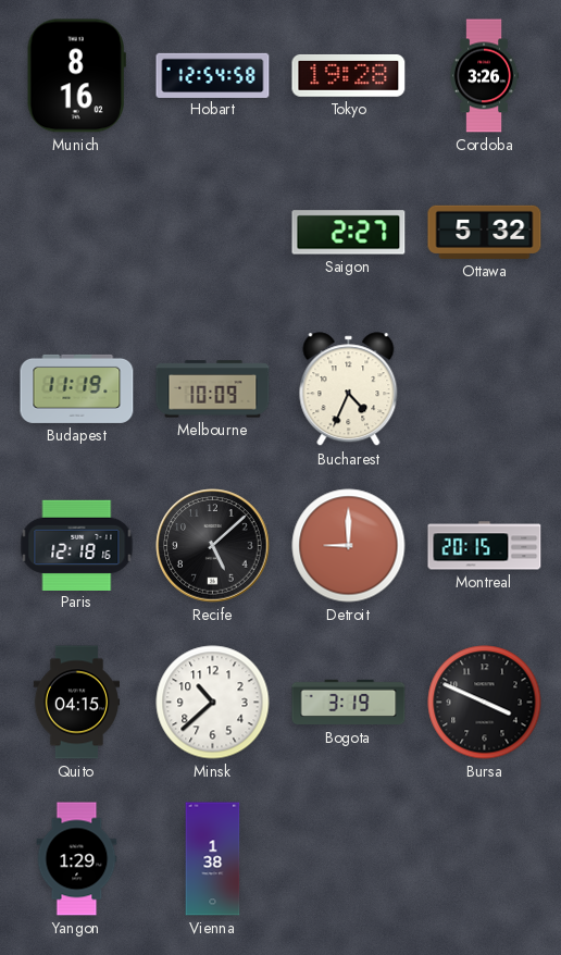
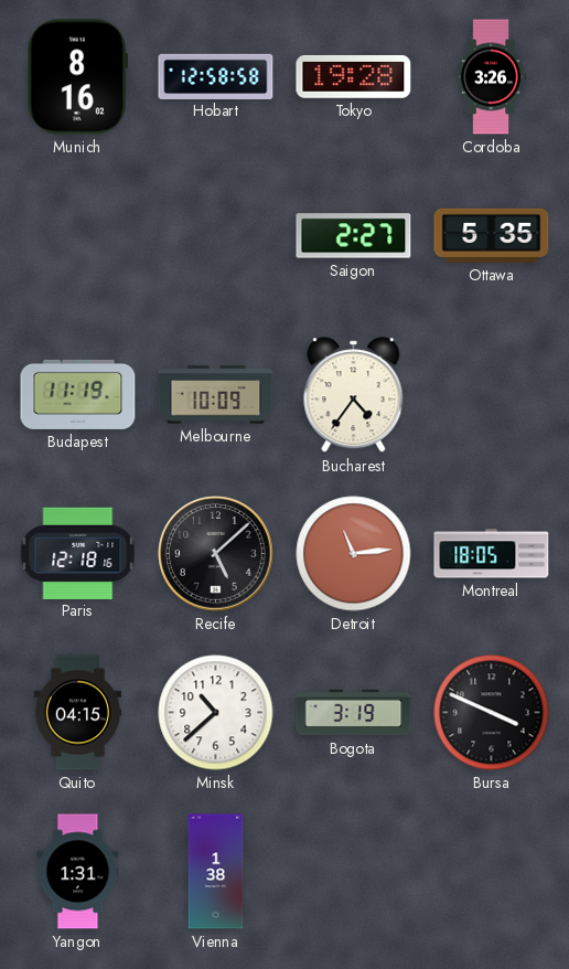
Hobart: 12:54 -> 12:58 (216, 76)
Ottawa: 5:32 -> 5:35 (492, 235)
Bucharest: 4:34 -> 4:36 (354, 395)
Detroit: 9:00 -> 11:14 (354, 554)
Montreal: 20:15 -> 18:05 (492, 554)
Yangon: 1:29 -> 1:31 (78, 872)
